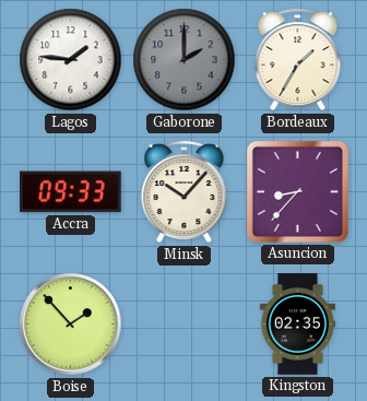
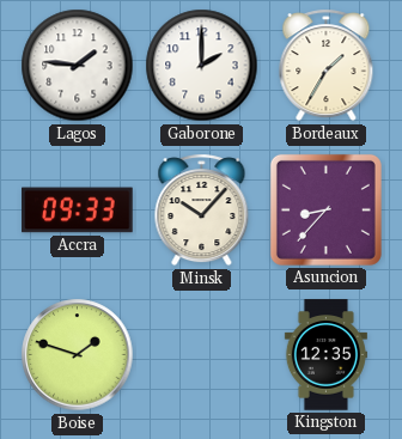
Gaborone dial: grey -> white (202, 66)
Boise: 1:53 -> 1:48 (78, 355)
Kingston: 02:35 -> 12:35 (325, 355)
